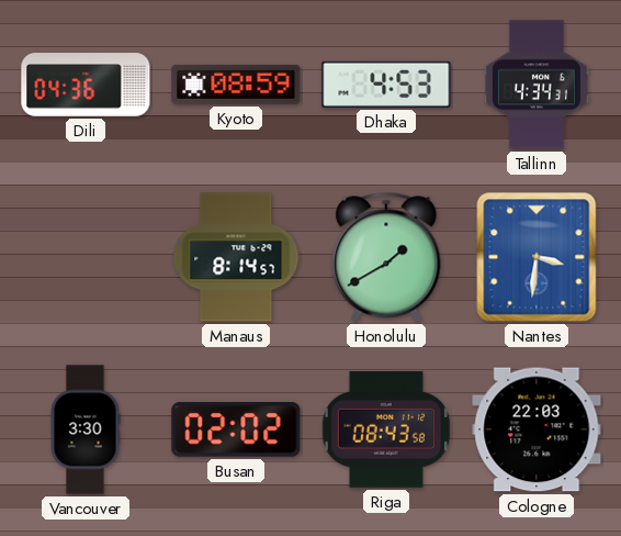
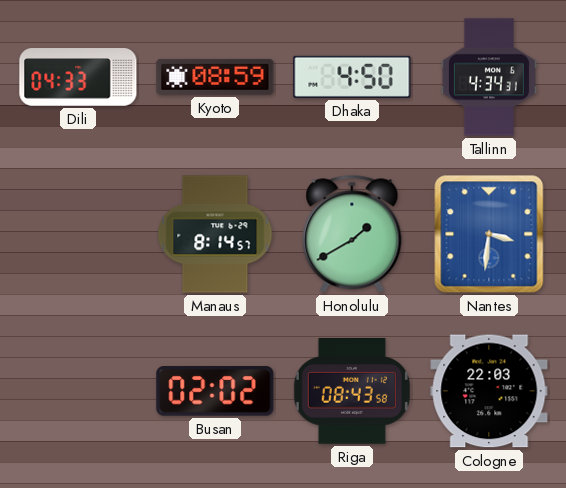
Dili: 04:36 -> 04:33 (78, 77)
Dhaka: 4:53 -> 4:50 (352, 77)
Vancouver: 3:30 -> none (86, 429)
